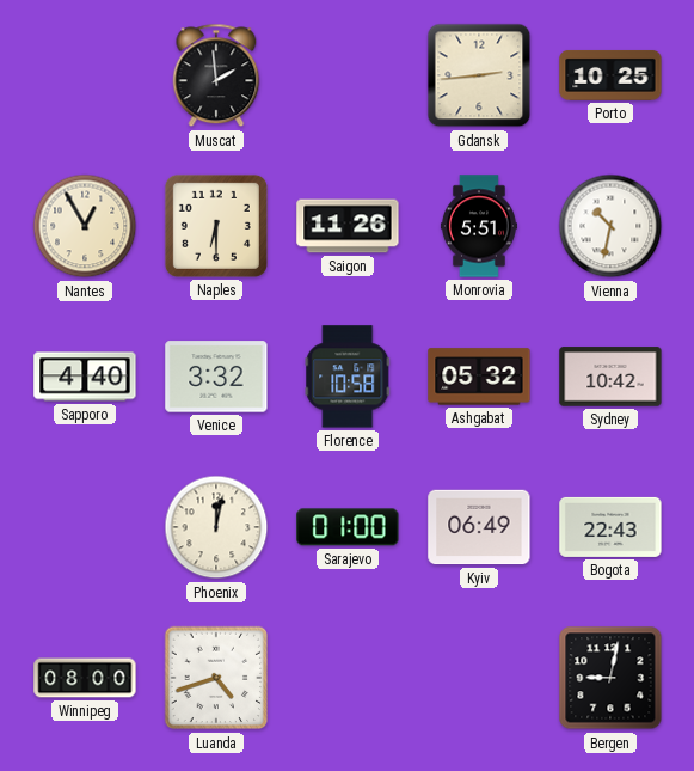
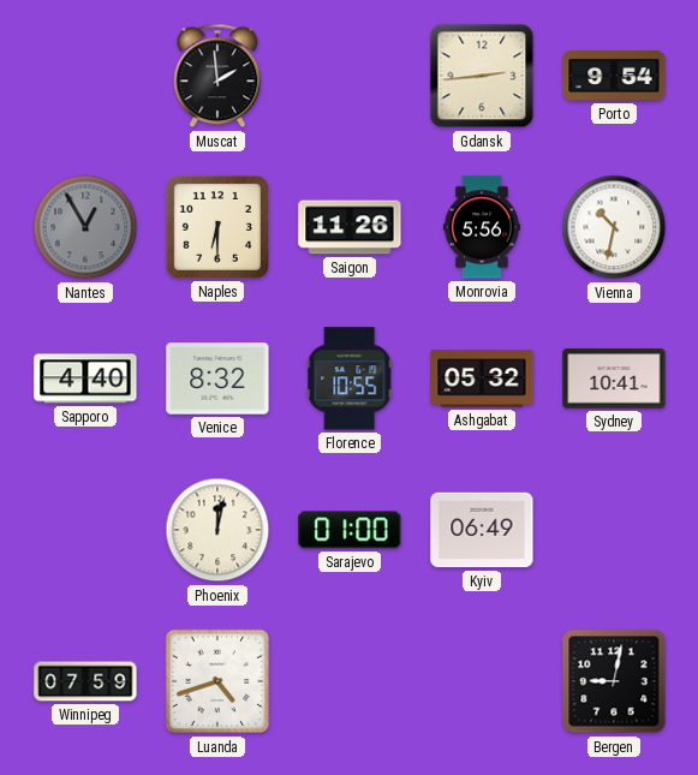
Porto: 10:25 -> 9:54 (614, 76)
Nantes dial: cream -> grey (85, 227)
Monrovia: 5:51 -> 5:56 (482, 227)
Venice: 3:32 -> 8:32 (217, 378)
Florence: 10:58 -> 10:55 (350, 378)
Sydney: 10:42 -> 10:41 (614, 378)
Bogota: 22:43 -> none (610, 527)
Winnipeg: 08:00 -> 07:59 (85, 681)
